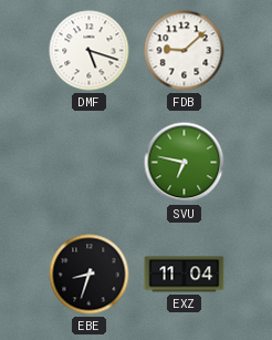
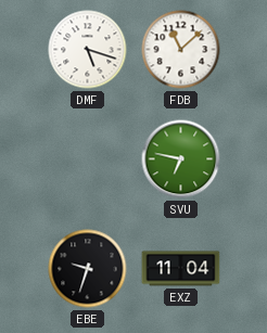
FDB: 9:08 -> 11:08 (181, 50)
EBE: 8:33 -> 9:33 (88, 269)
